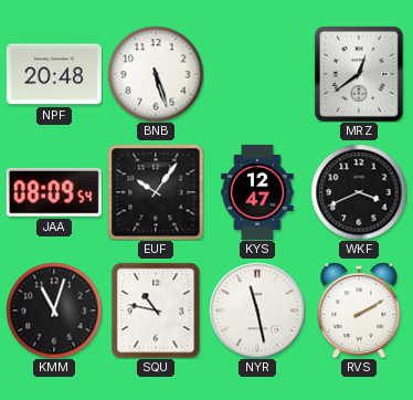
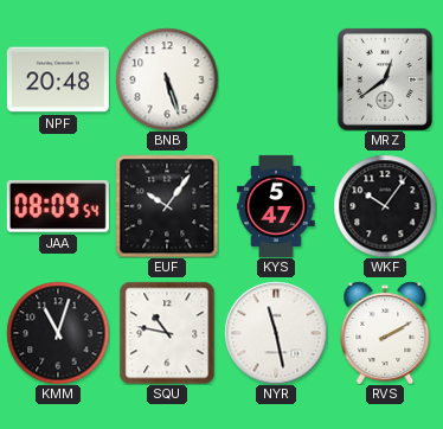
KYS: 12:47 -> 5:47 (276, 206)
WKF: 3:41 -> 10:06 (385, 206)
